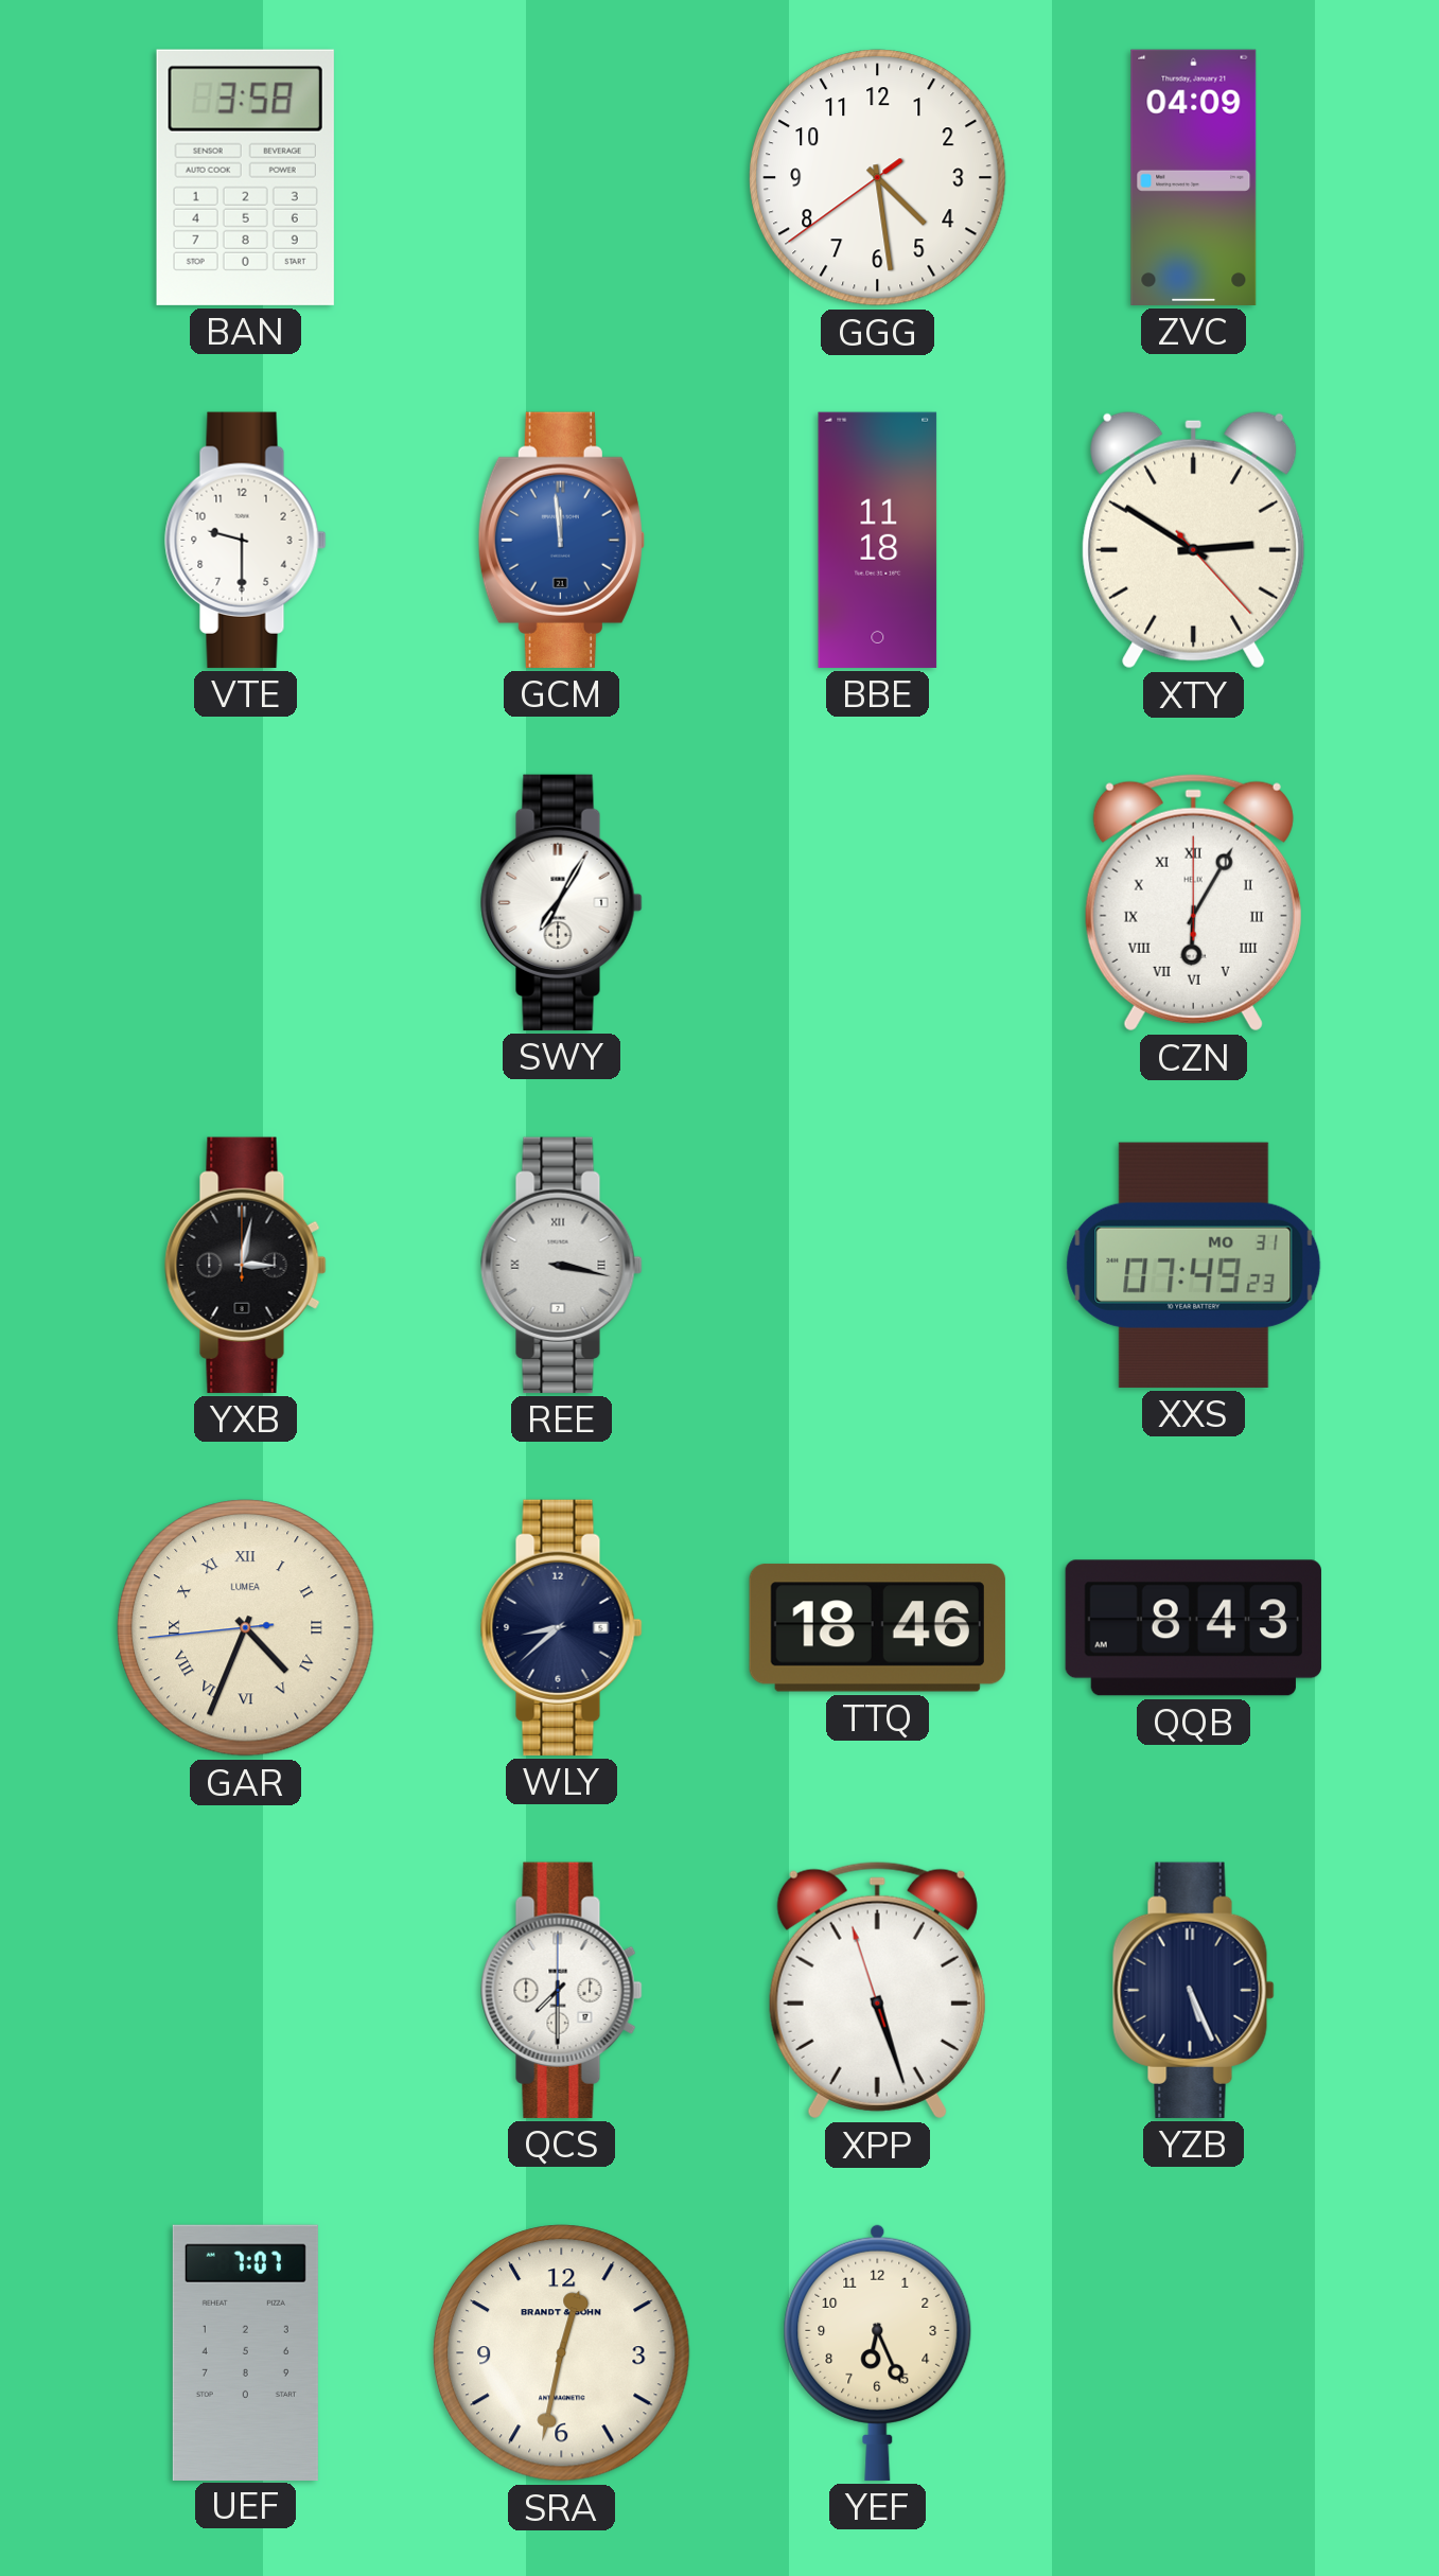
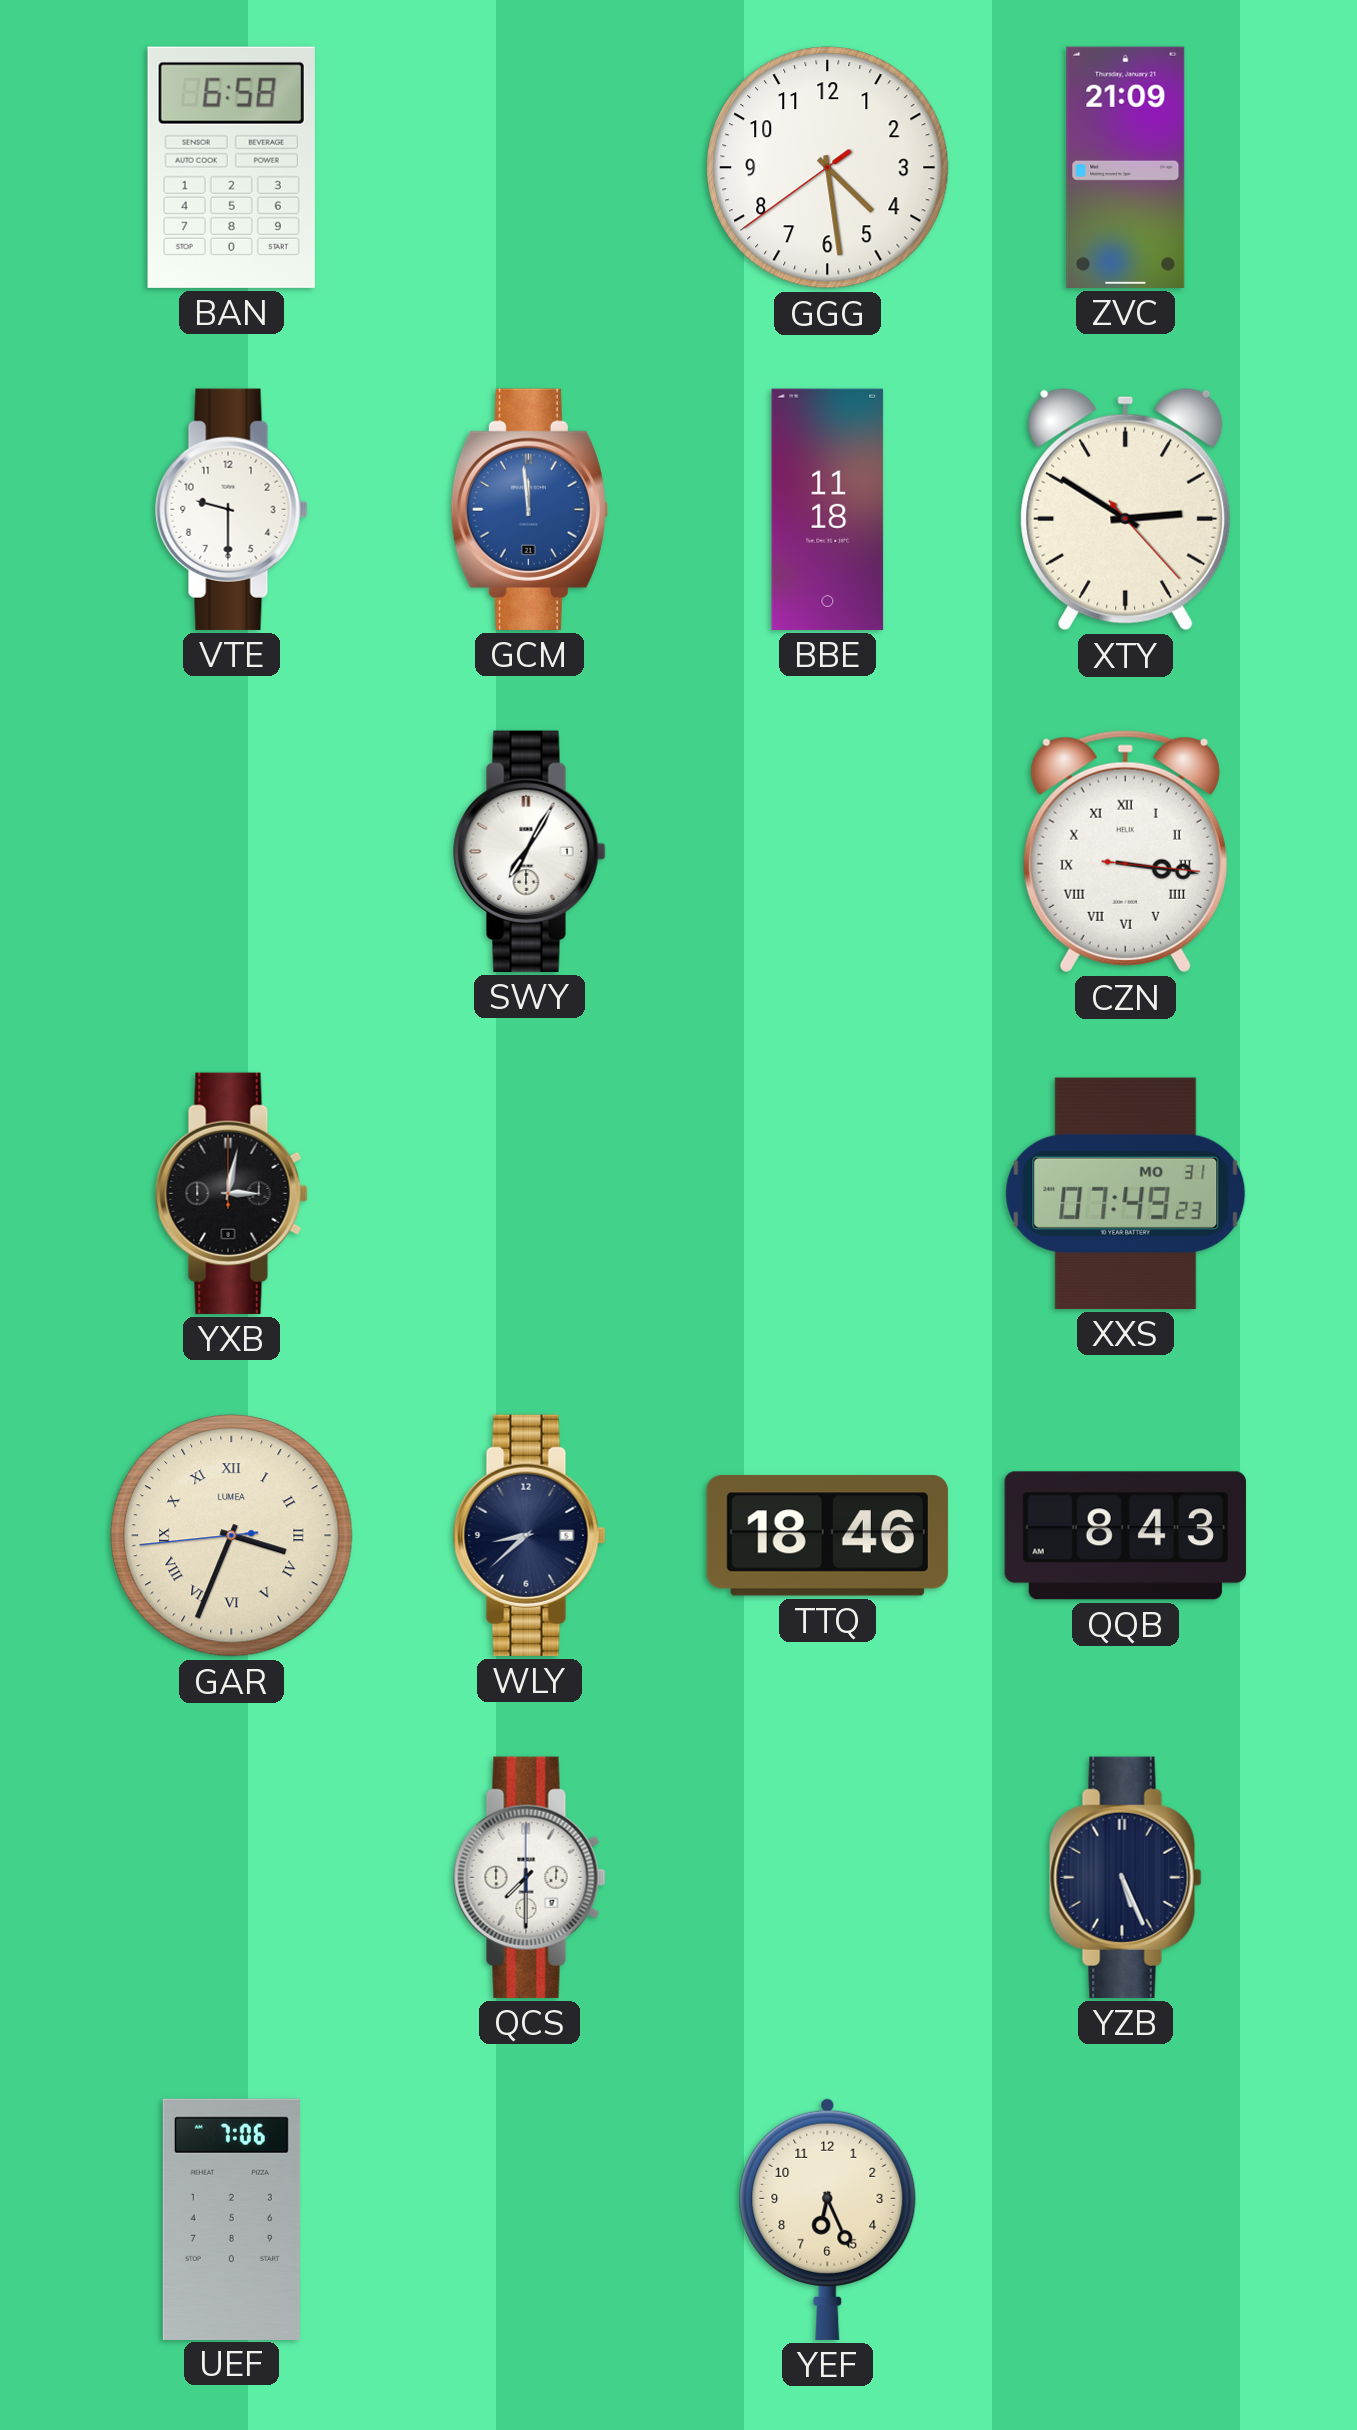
BAN: 3:58 -> 6:58 (231, 167)
ZVC: 04:09 -> 21:09 (1126, 167)
CZN: 6:05 -> 3:16 (1125, 851)
REE: 3:17 -> none (562, 1265)
GAR: 4:33 -> 3:33 (232, 1536)
XPP: 5:26 -> none (877, 1990)
UEF: 7:07 -> 7:06 (231, 2219)
SRA: 12:32 -> none (562, 2353)
